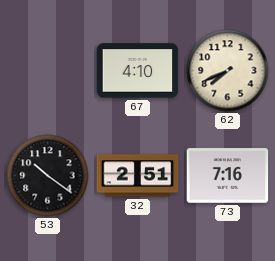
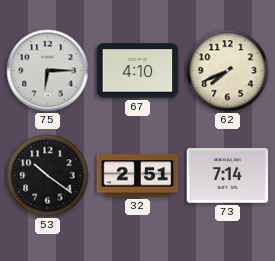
75: none -> 6:15 (48, 71)
73: 7:16 -> 7:14 (228, 176)
